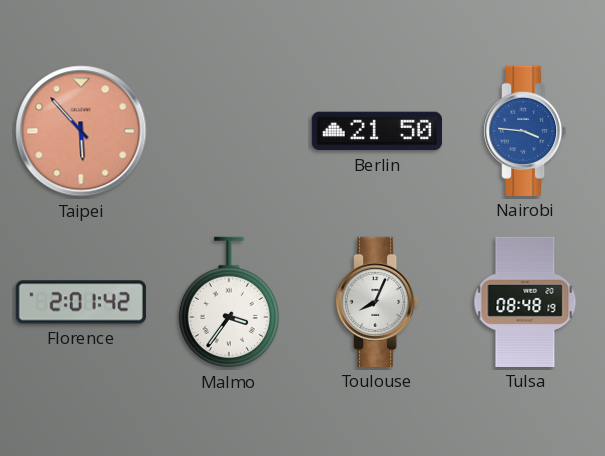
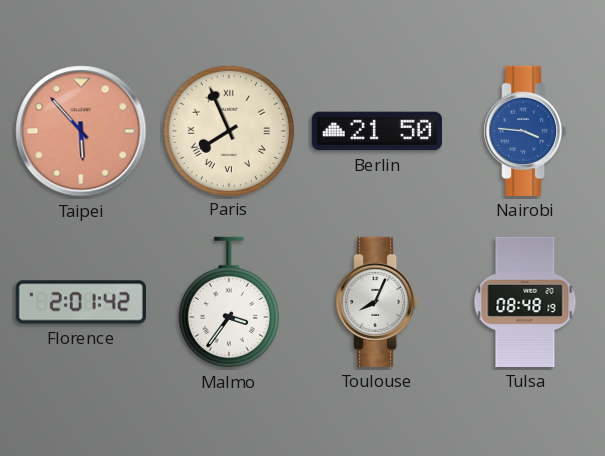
Paris: none -> 7:56 (228, 130)
